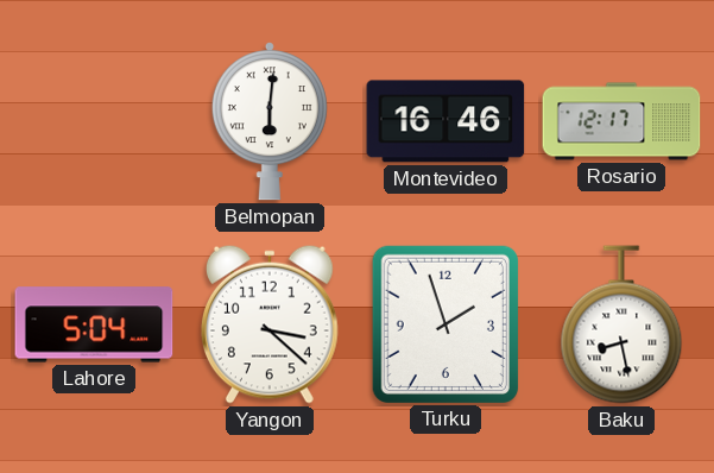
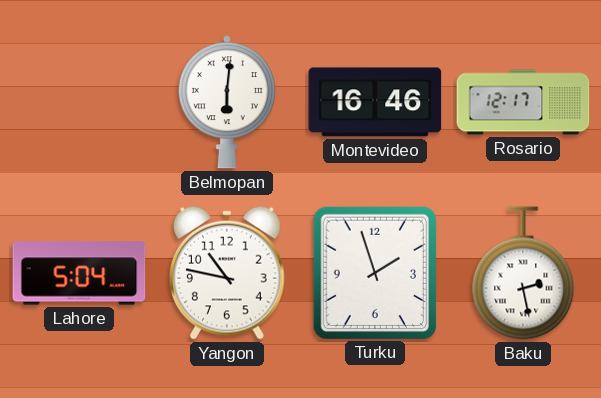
Yangon: 3:22 -> 10:47 (227, 273)
Baku: 8:28 -> 2:28 (523, 273)
